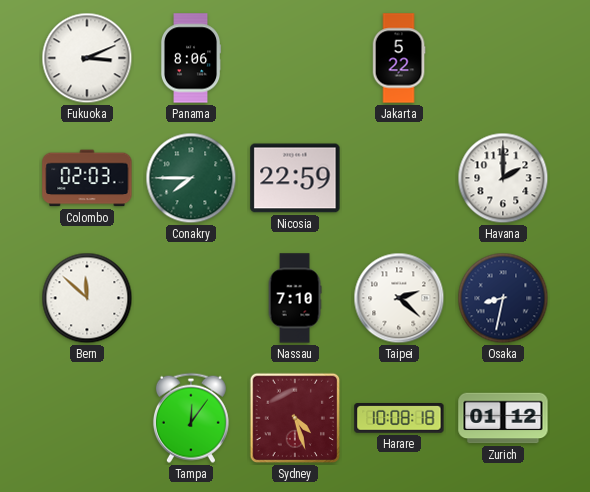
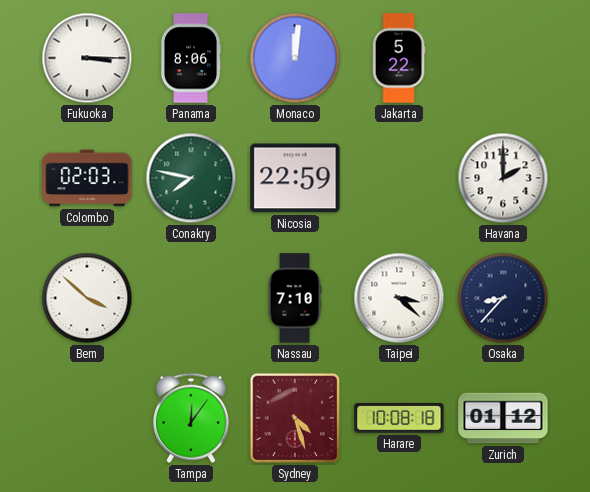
Fukuoka: 3:11 -> 3:15 (87, 58)
Monaco: none -> 12:01 (295, 58)
Conakry: 7:45 -> 7:47 (191, 178)
Bern: 11:52 -> 3:52 (87, 298)
Taipei: 2:22 -> 3:22 (399, 298)
Osaka: 8:32 -> 8:37 (503, 298)
